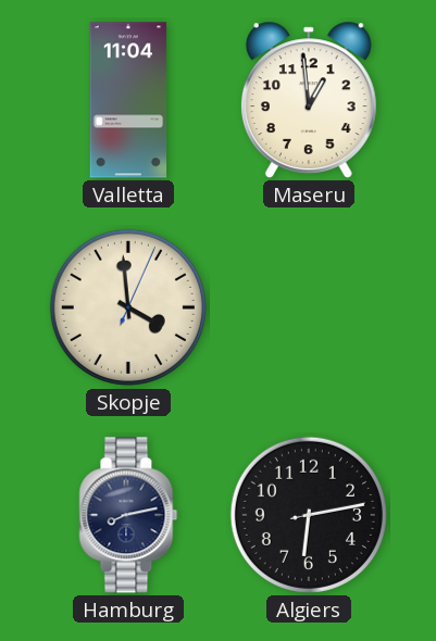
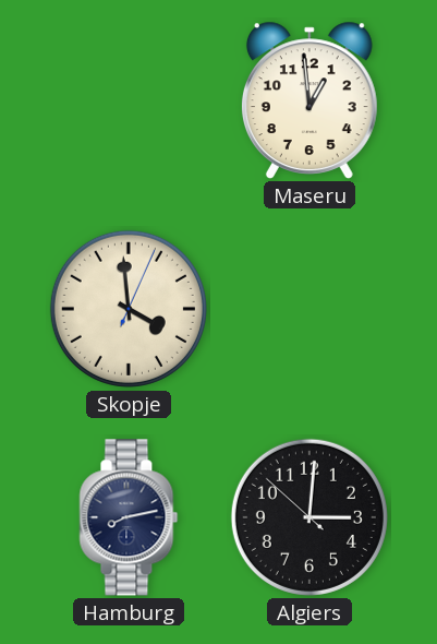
Valletta: 11:04 -> none (128, 100)
Algiers: 6:13 -> 3:00 (309, 517)
